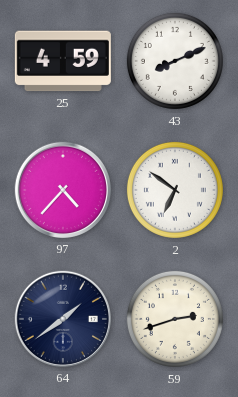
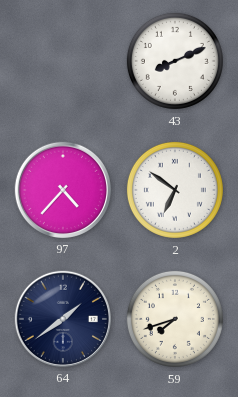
25: 4:59 -> none (63, 61)
59: 2:42 -> 7:42 (175, 319)
